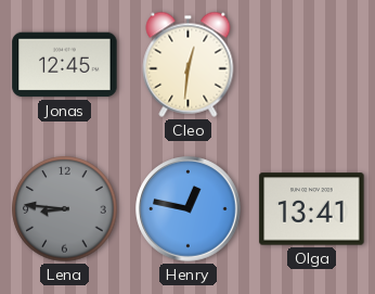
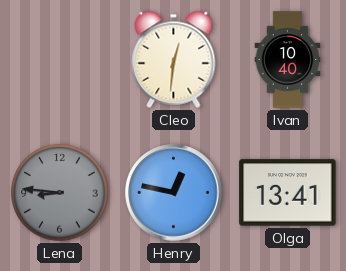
Jonas: 12:45 -> none (65, 65)
Ivan: none -> 10:40 (288, 60)
